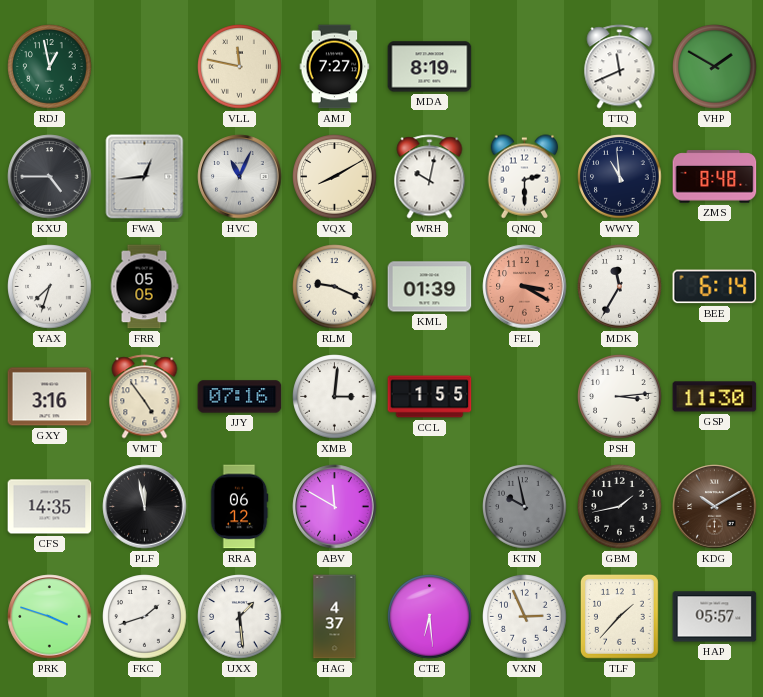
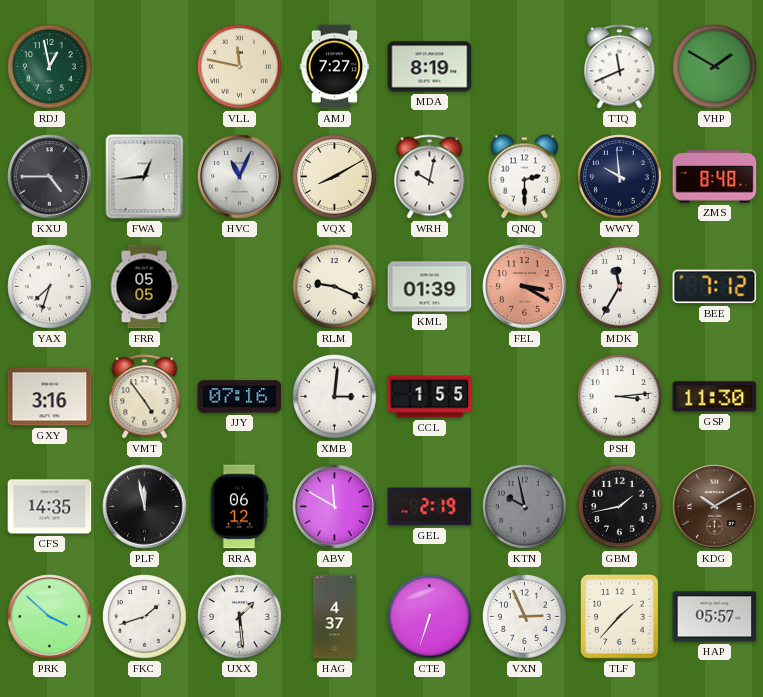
WWY: 10:59 -> 9:59 (620, 177)
BEE: 6:14 -> 7:12 (715, 287)
GEL: none -> 2:19 (430, 507)
PRK: 3:48 -> 3:52 (50, 617)
CTE: 6:29 -> 6:33 (430, 617)
